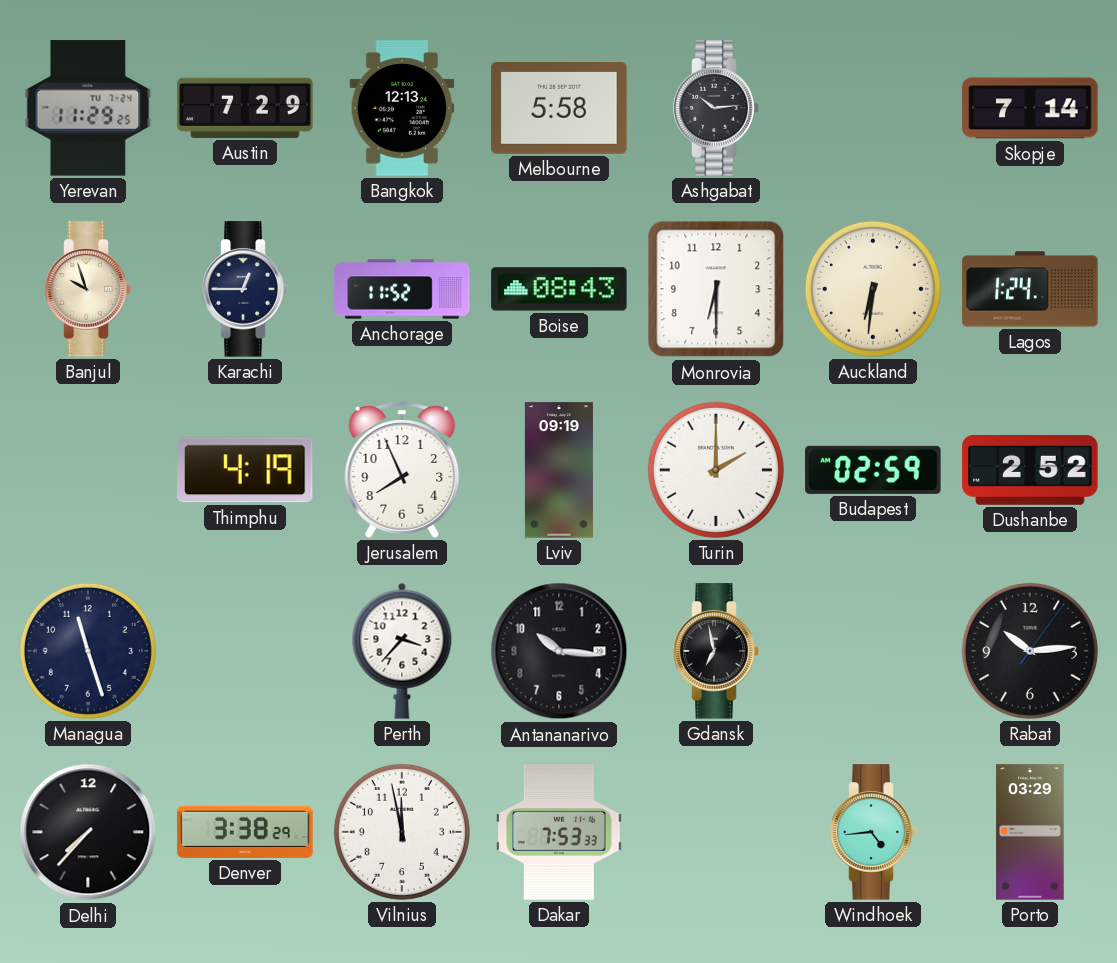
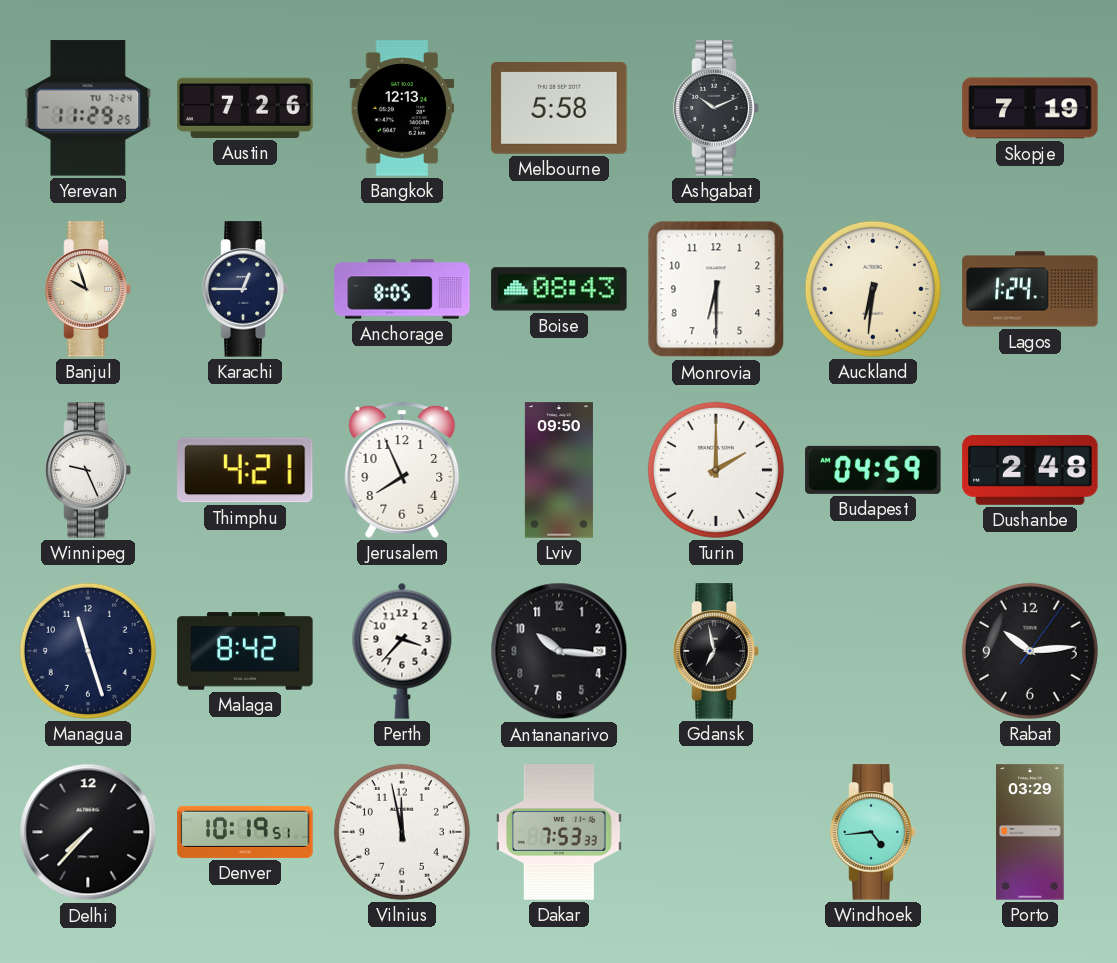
Austin: 7:29 -> 7:26 (245, 108)
Ashgabat: 10:14 -> 10:11 (716, 108)
Skopje: 7:14 -> 7:19 (1030, 108)
Anchorage: 11:52 -> 8:05 (402, 289)
Winnipeg: none -> 9:26 (88, 470)
Thimphu: 4:19 -> 4:21 (246, 470)
Lviv: 09:19 -> 09:50 (559, 470)
Budapest: 02:59 -> 04:59 (873, 470)
Dushanbe: 2:52 -> 2:48 (1030, 470)
Malaga: none -> 8:42 (245, 651)
Denver: 3:38 -> 10:19 (245, 832)
